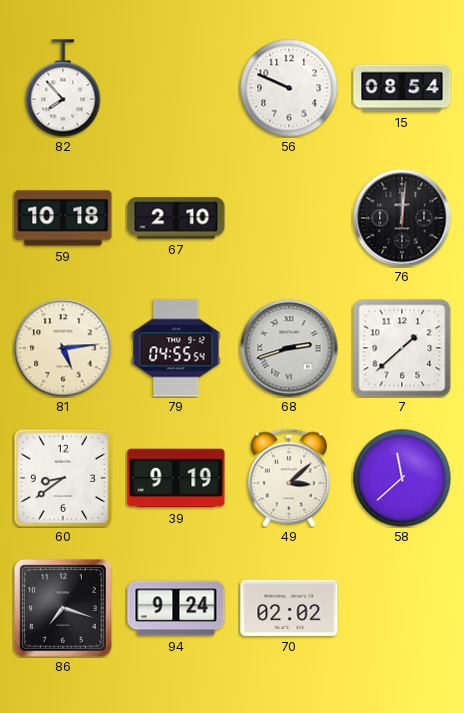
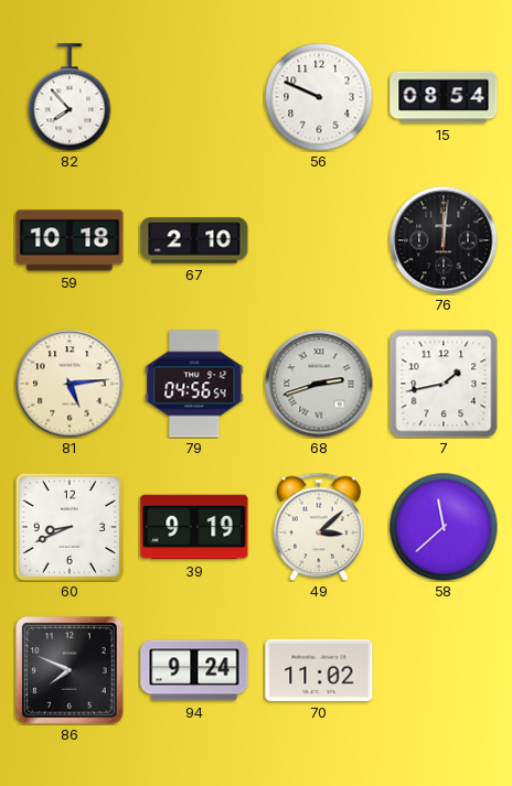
79: 04:55 -> 04:56 (194, 384)
7: 1:38 -> 1:43 (444, 384)
60: 8:39 -> 8:41 (70, 527)
86: 7:18 -> 7:49 (71, 671)
70: 02:02 -> 11:02 (319, 670)
